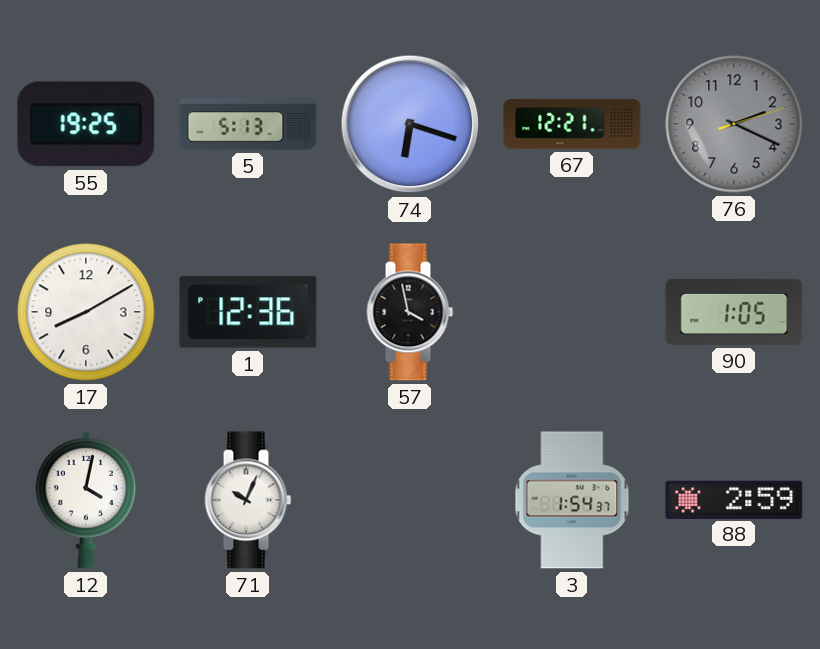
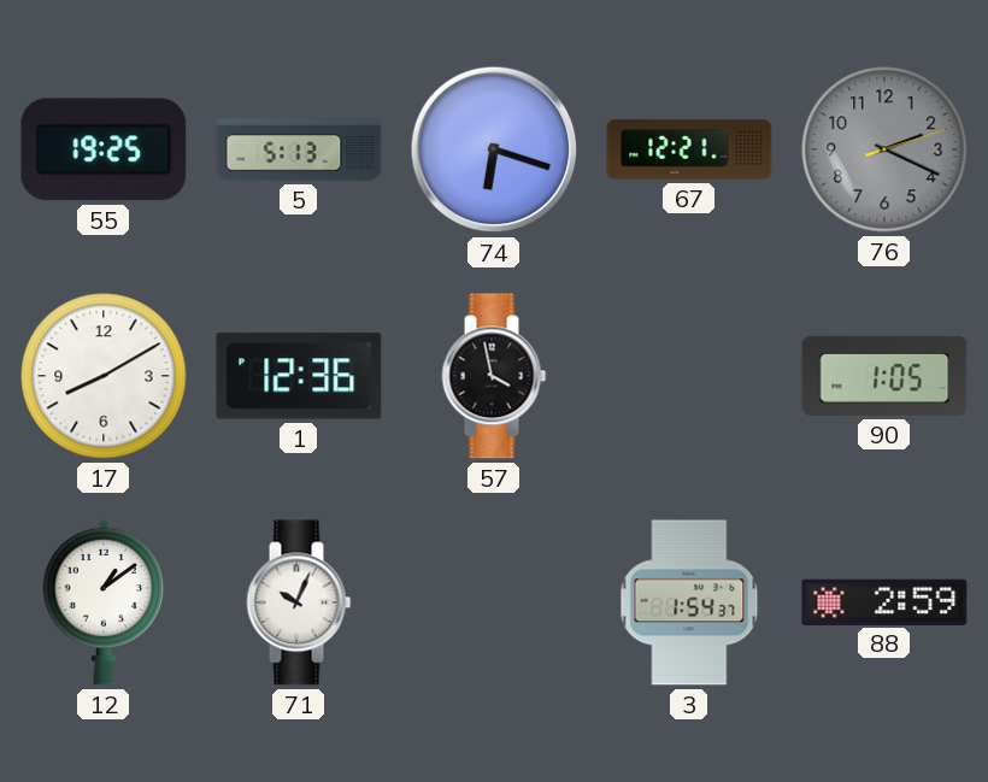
12: 4:02 -> 1:09 (104, 602)
